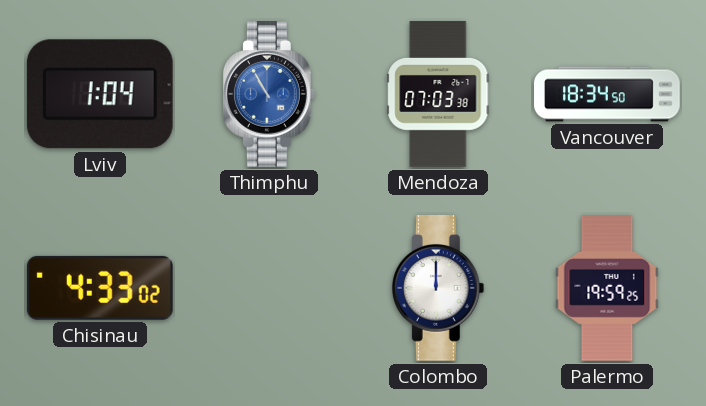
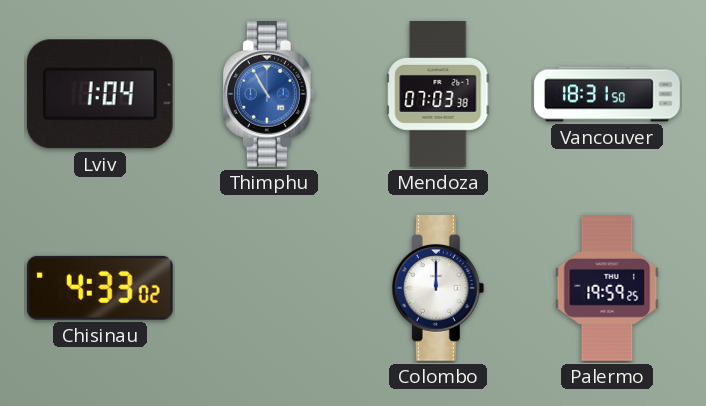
Vancouver: 18:34 -> 18:31 (607, 94)
